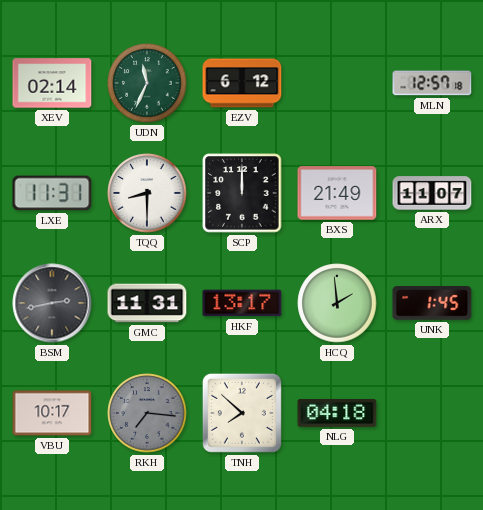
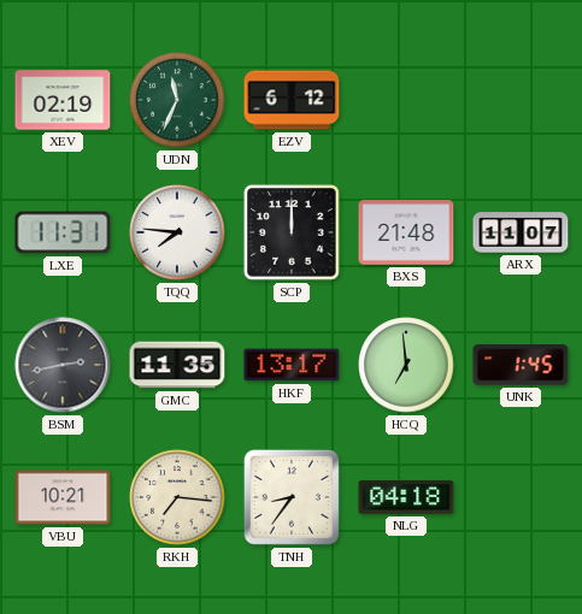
XEV: 02:14 -> 02:19 (63, 100)
MLN: 12:57 -> none (432, 83)
TQQ: 8:30 -> 7:46 (177, 232)
BXS: 21:49 -> 21:48 (406, 232)
GMC: 11:31 -> 11:35 (177, 365)
HCQ: 1:59 -> 6:59 (406, 365)
VBU: 10:17 -> 10:21 (63, 497)
RKH dial: grey -> cream (177, 497)
TNH: 7:52 -> 8:36 (292, 497)
